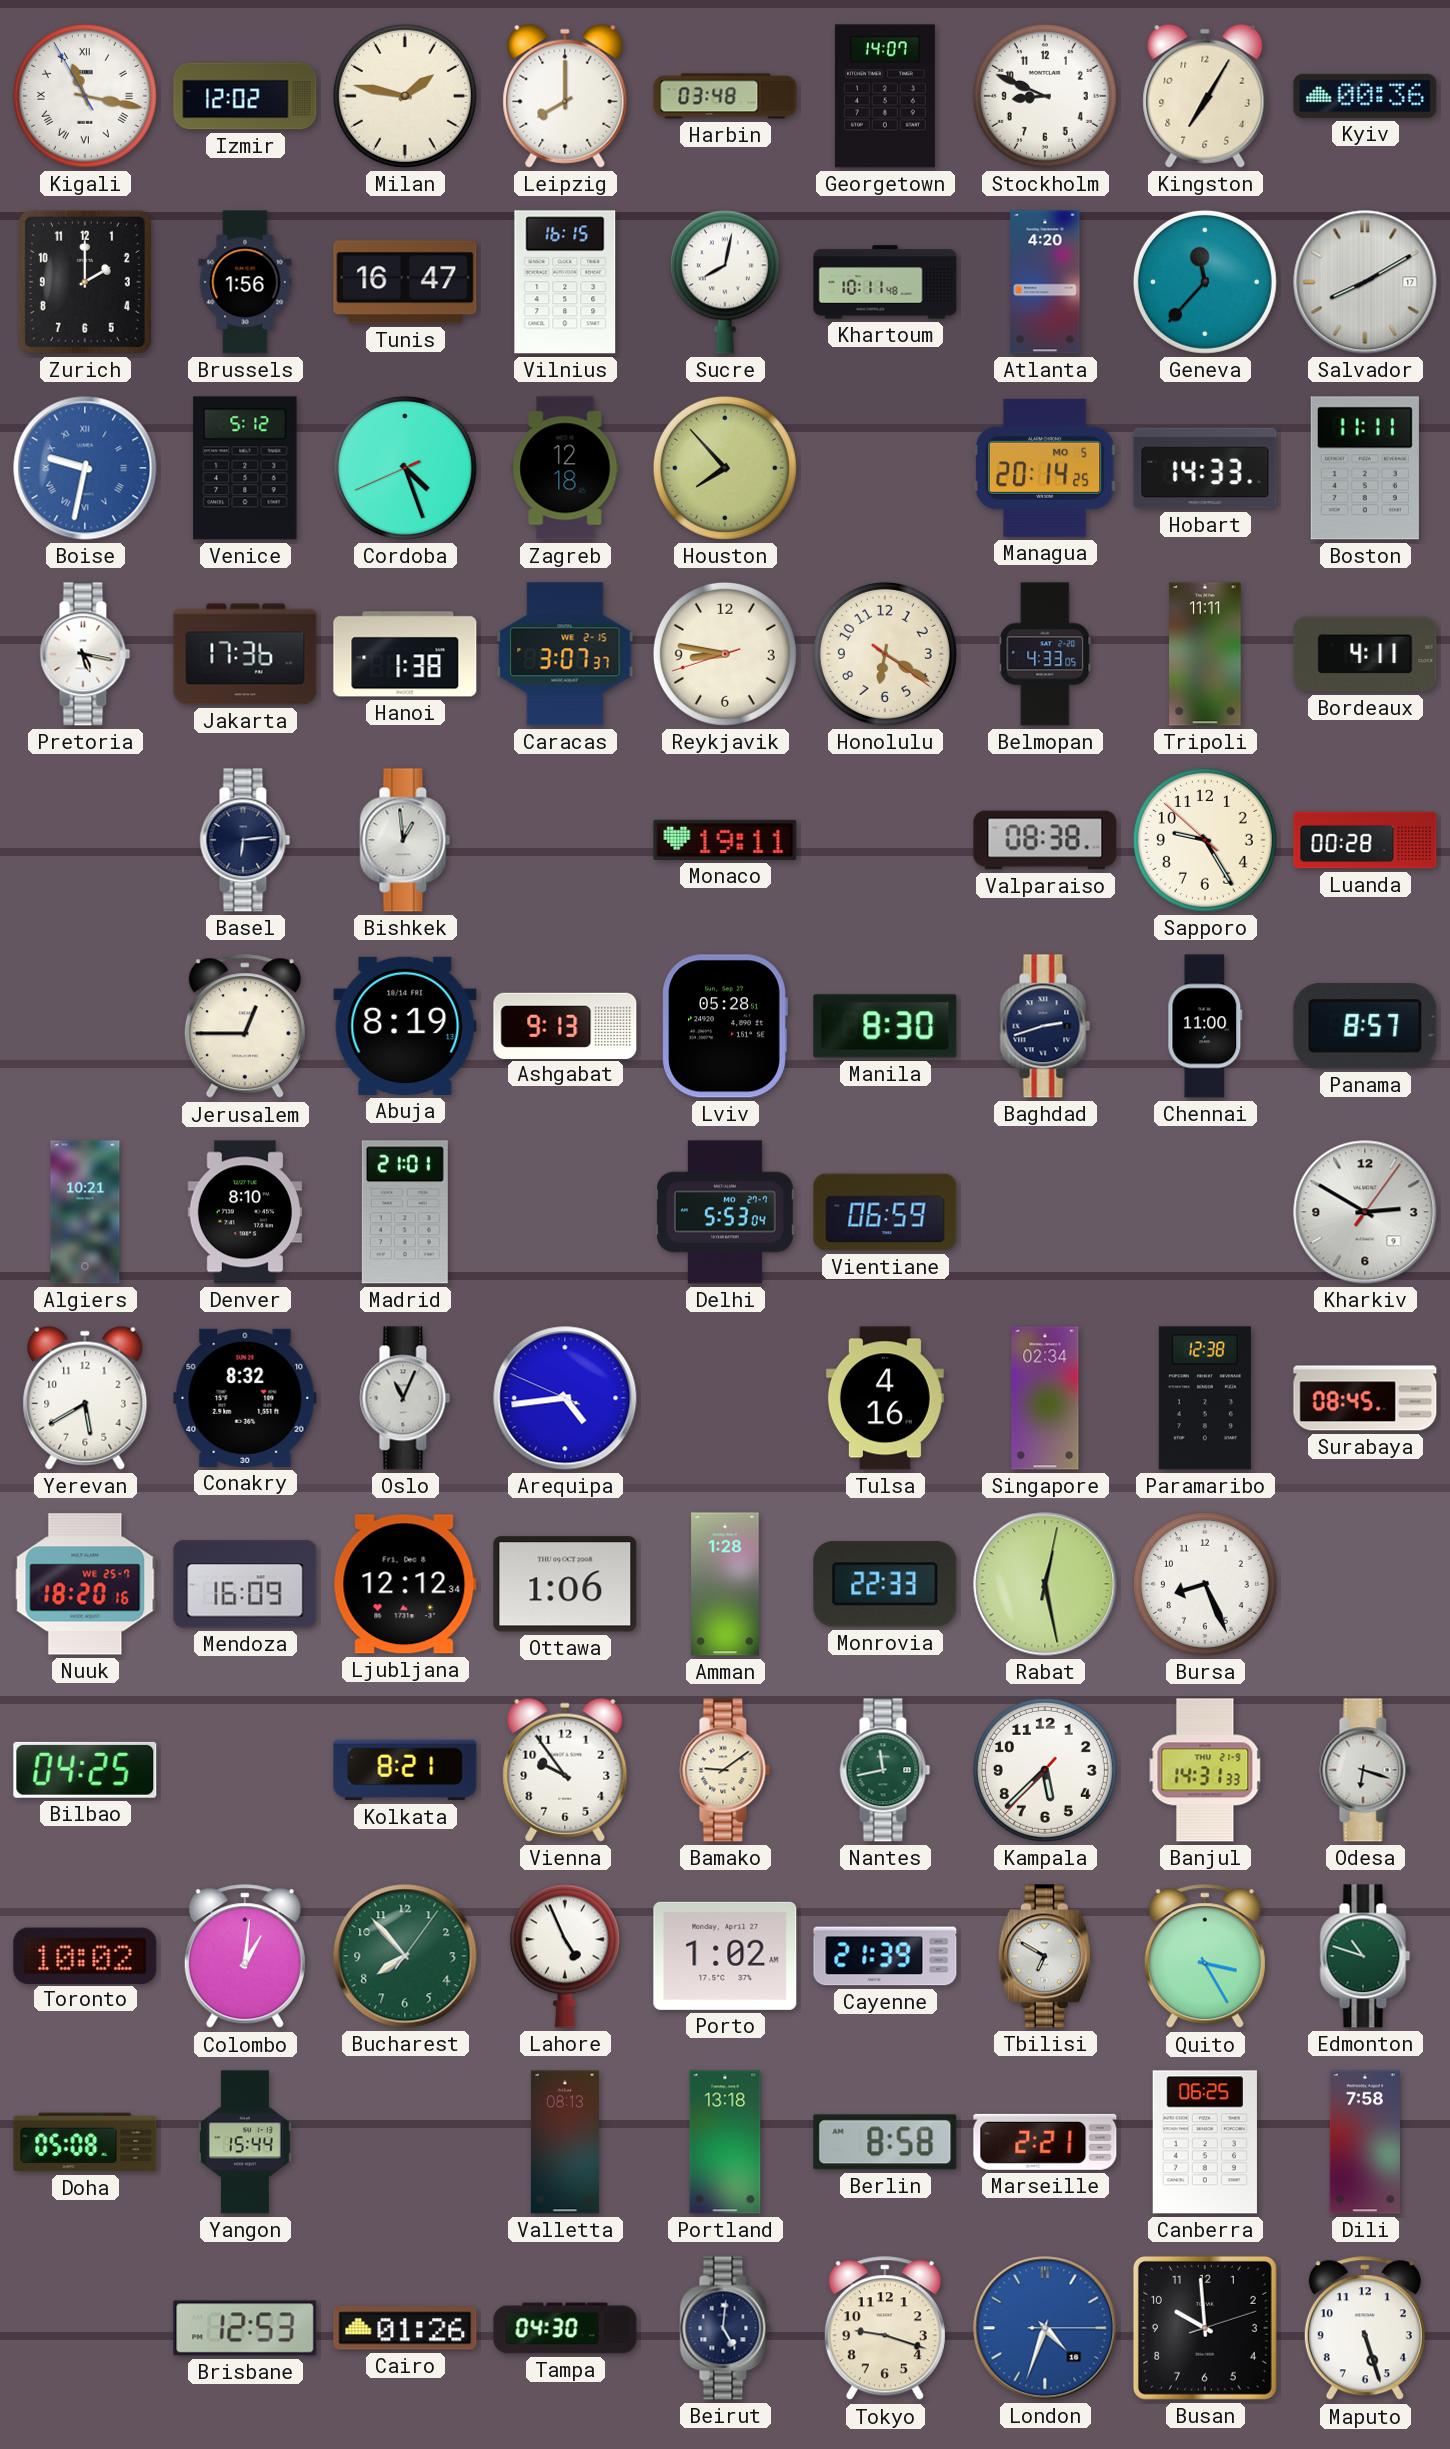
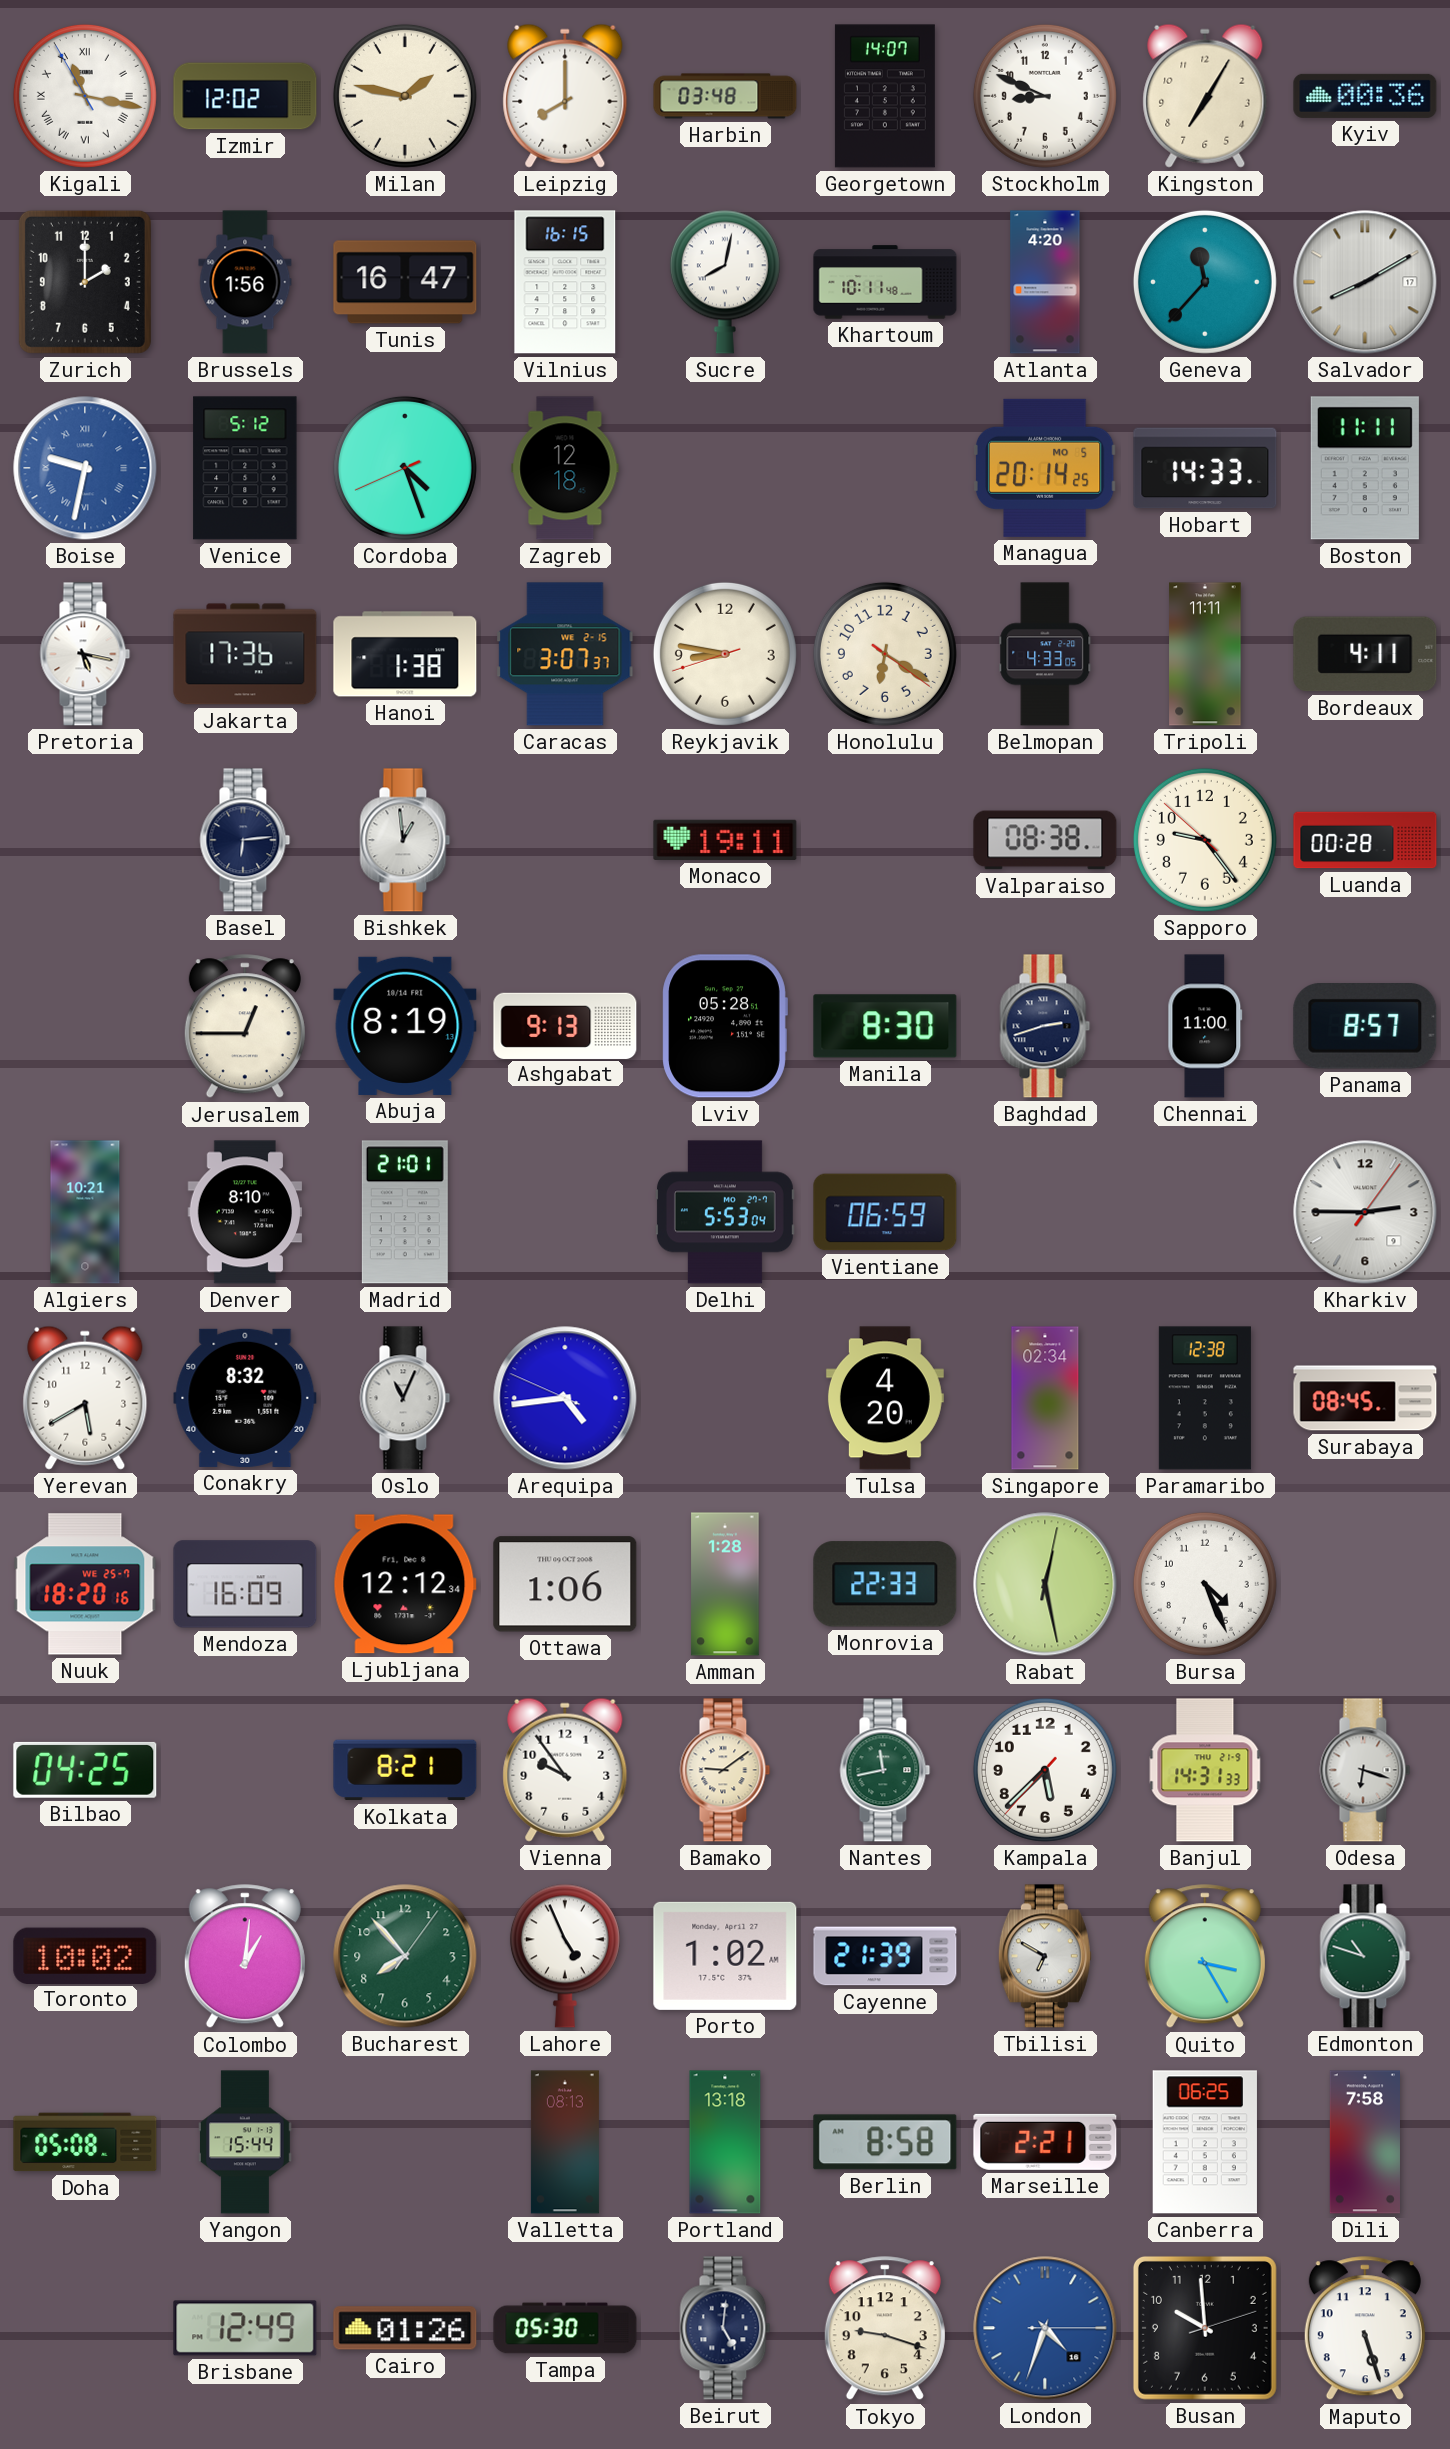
Houston: 7:53 -> none (725, 468)
Sapporo: 9:24 -> 9:23 (1205, 840)
Kharkiv: 2:50 -> 2:45 (1365, 1212)
Tulsa: 4:16 -> 4:20 (885, 1398)
Bursa: 8:26 -> 4:26 (1205, 1584)
Brisbane: 12:53 -> 12:49 (245, 2328)
Tampa: 04:30 -> 05:30 (565, 2328)
